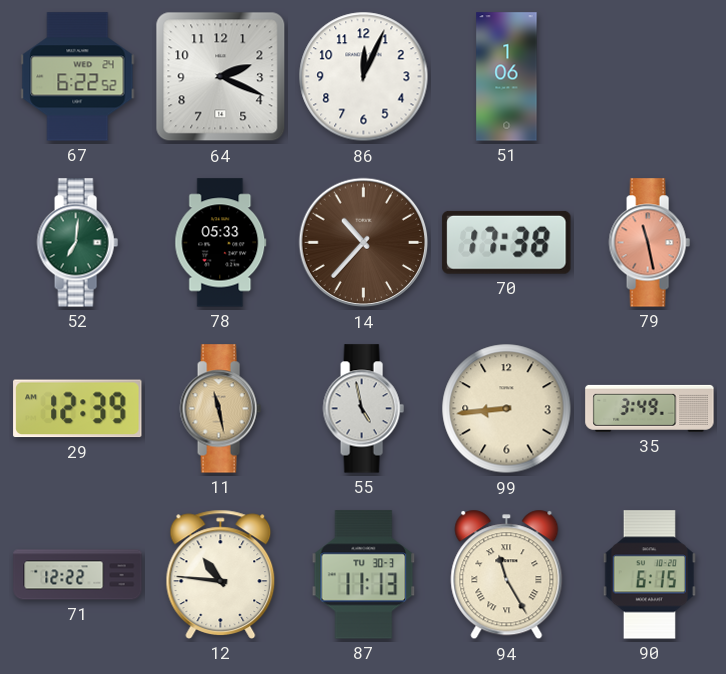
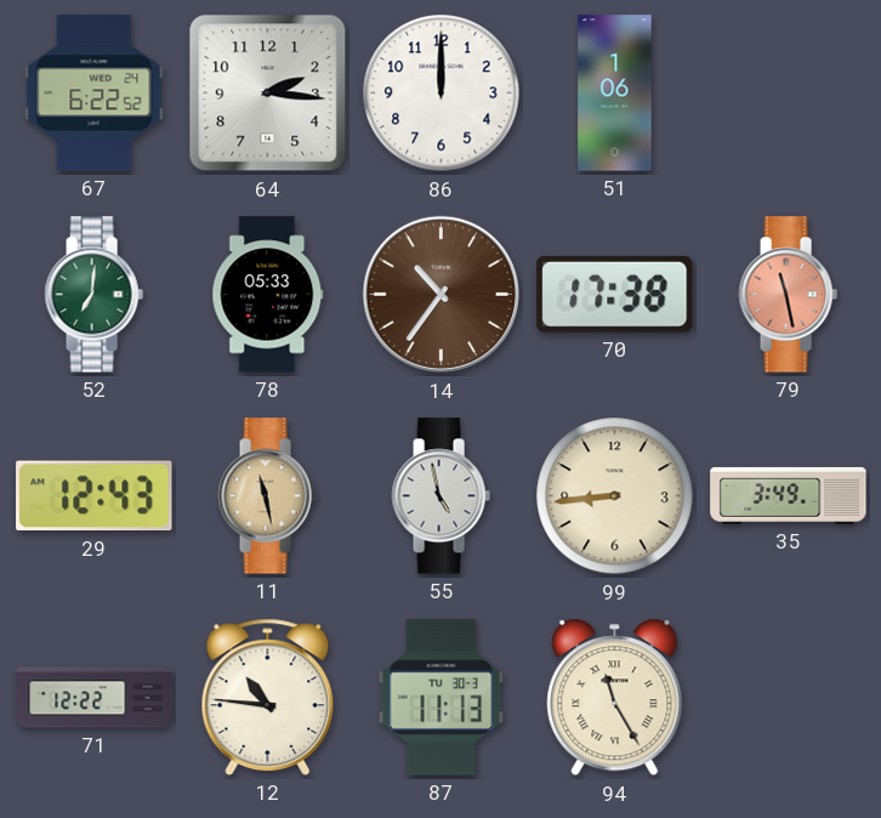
64: 2:19 -> 2:16 (268, 93)
86: 12:04 -> 12:00 (442, 93)
14: 10:37 -> 10:36 (442, 295)
29: 12:39 -> 12:43 (95, 496)
90: 6:15 -> none (649, 575)
